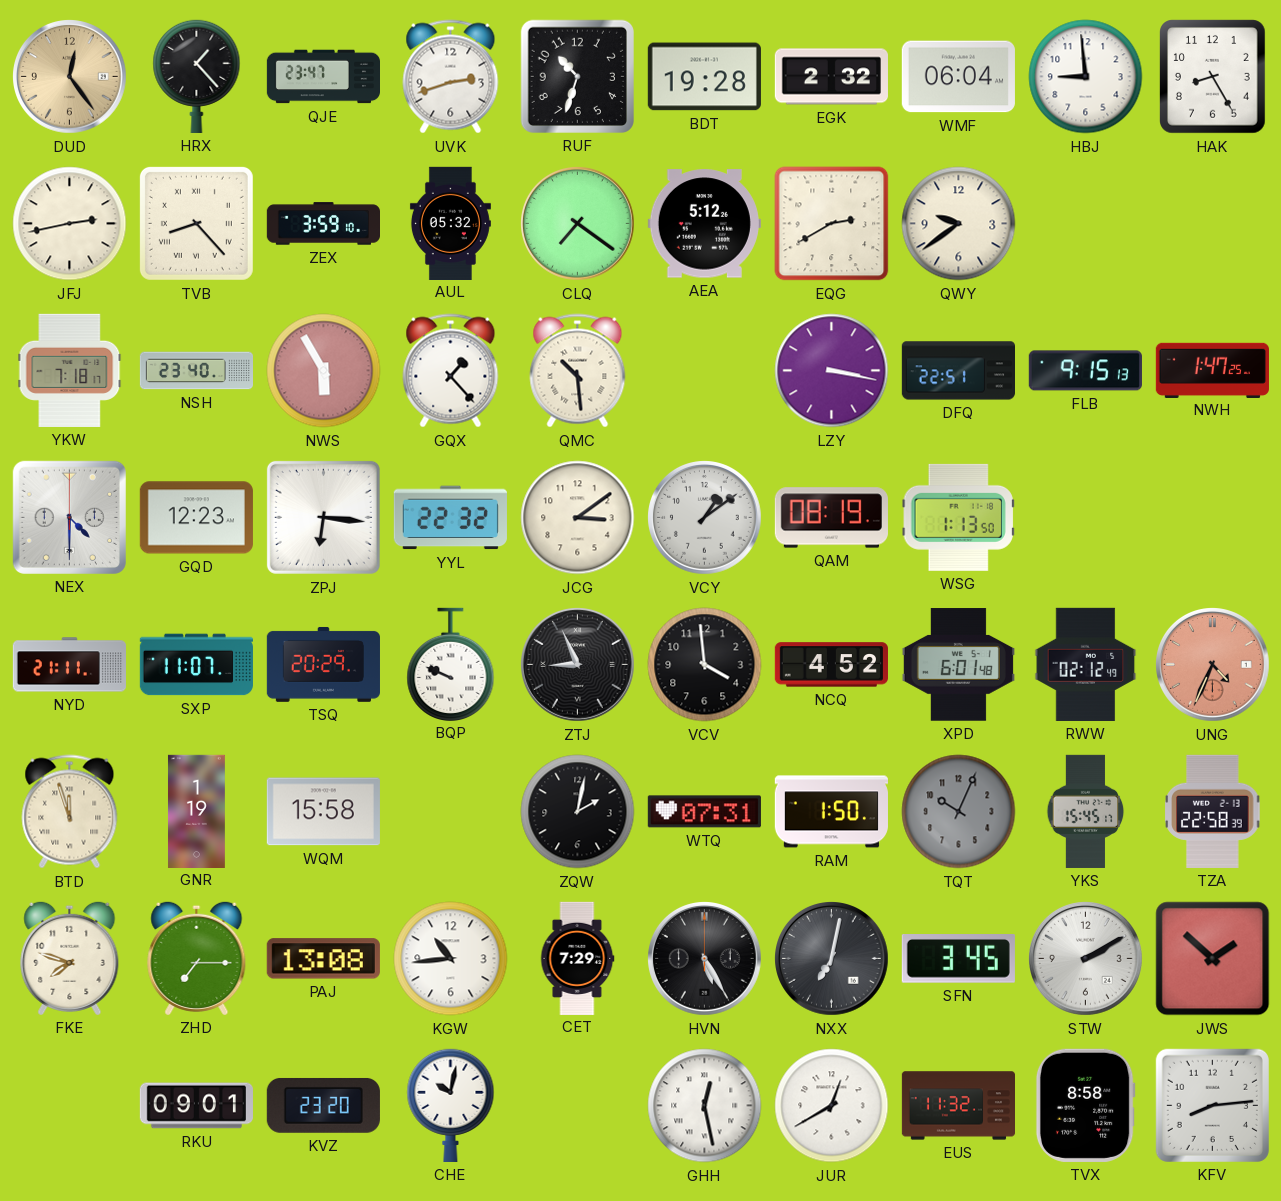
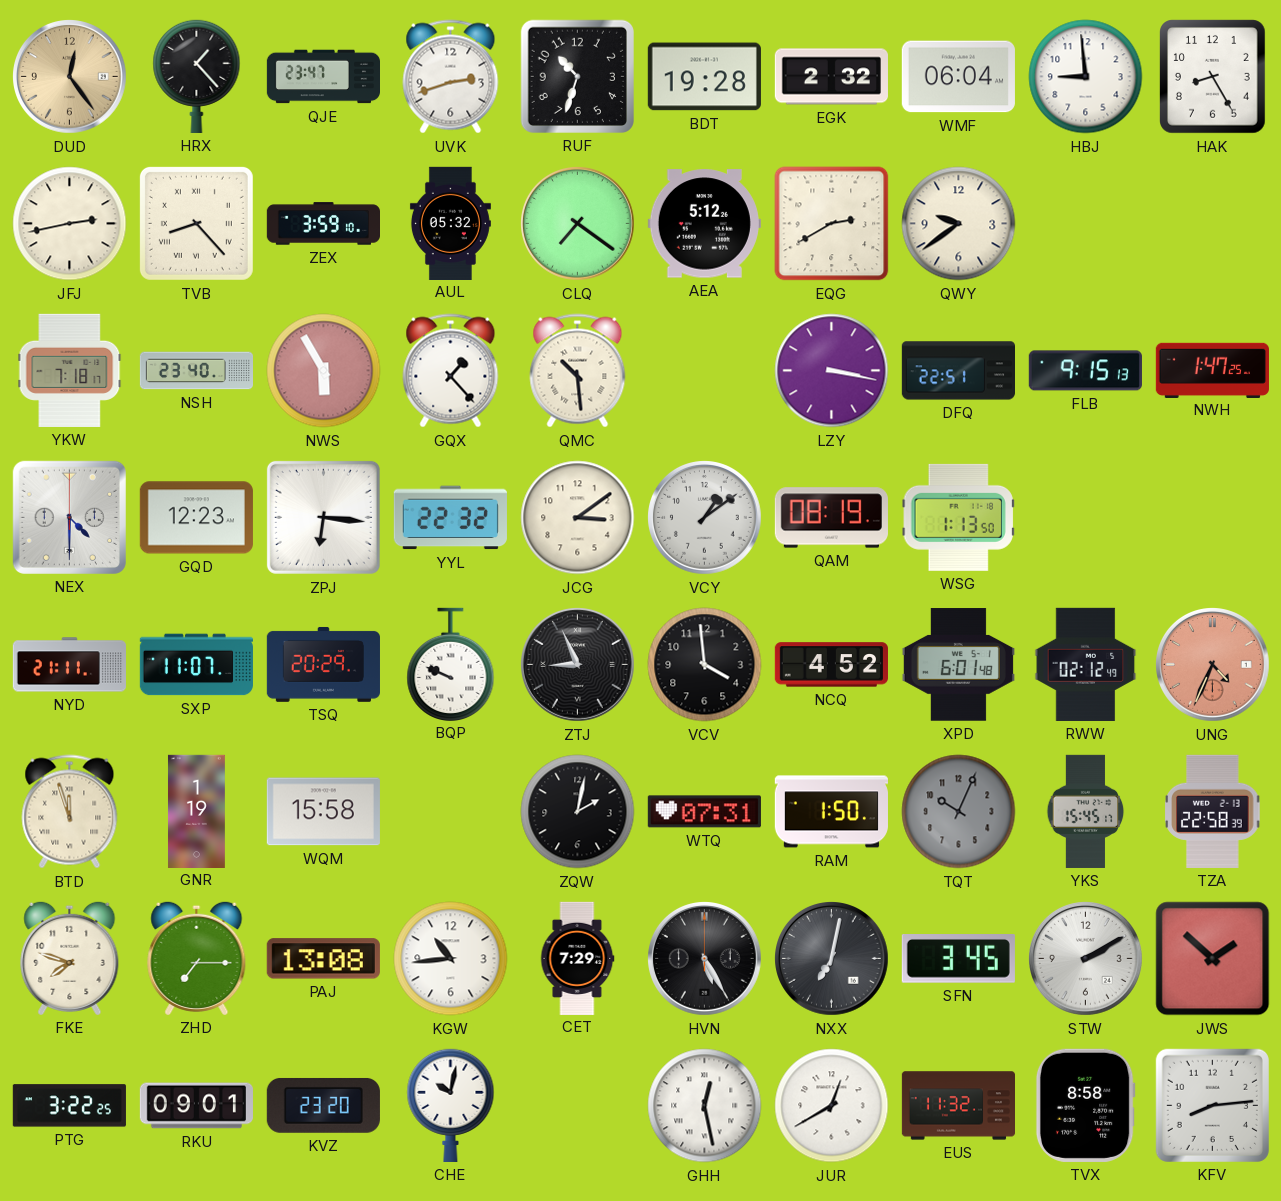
PTG: none -> 3:22 (69, 1106)
